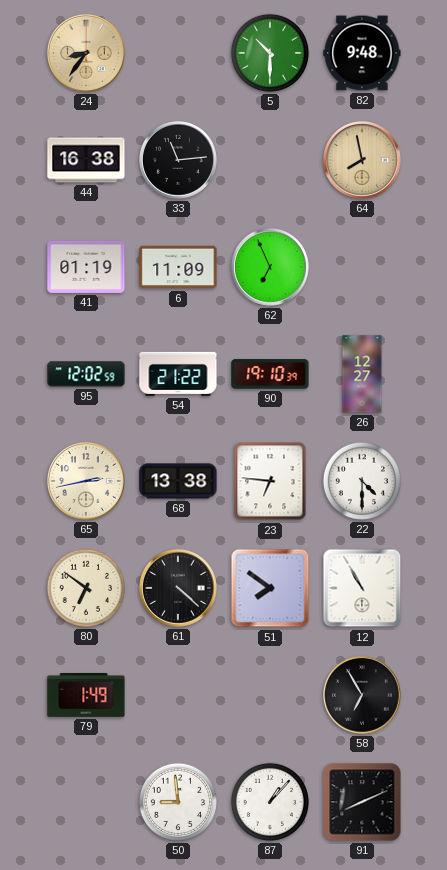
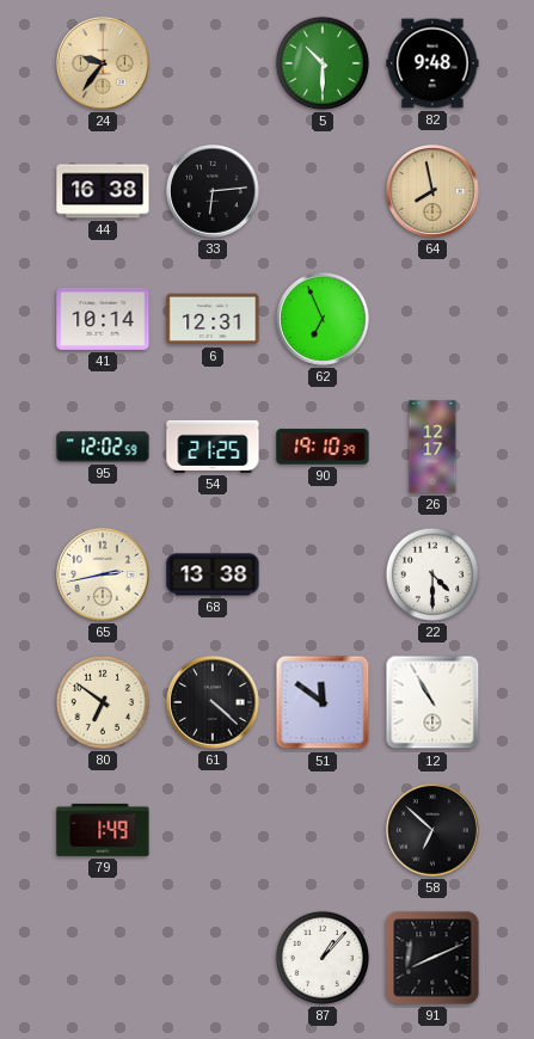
24: 8:36 -> 9:36 (103, 63)
33: 11:14 -> 6:14 (213, 191)
41: 01:19 -> 10:14 (103, 319)
6: 11:09 -> 12:31 (213, 319)
54: 21:22 -> 21:25 (213, 447)
26: 12:27 -> 12:17 (432, 447)
23: 6:46 -> none (270, 481)
51: 7:51 -> 11:51 (323, 702)
58: 6:55 -> 6:52 (432, 830)
50: 8:59 -> none (178, 802)
